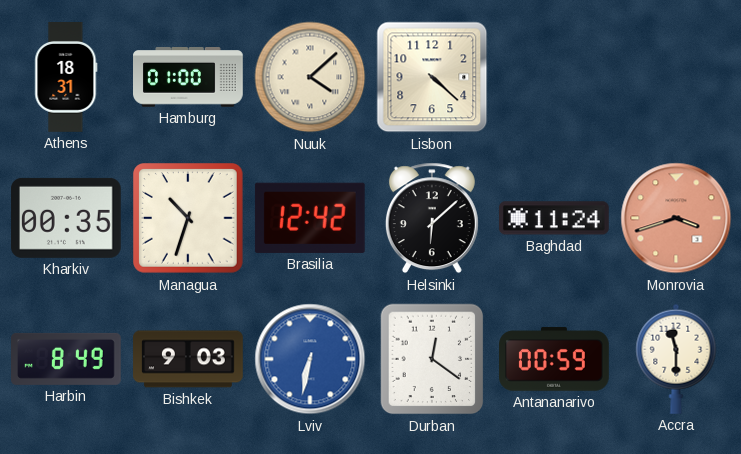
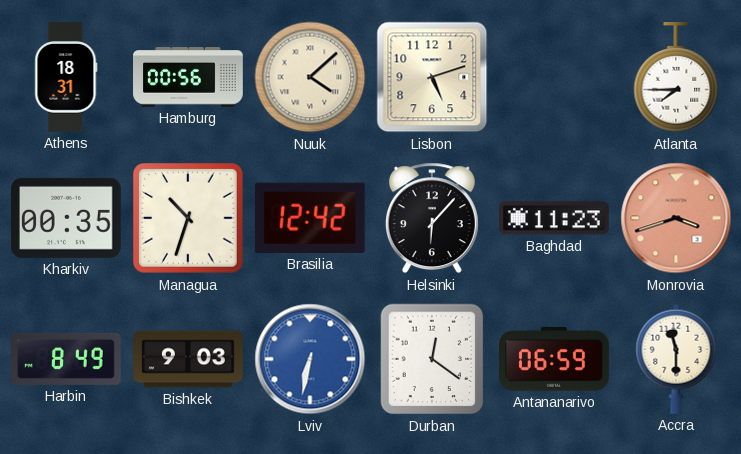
Hamburg: 01:00 -> 00:56 (189, 78)
Lisbon: 4:22 -> 5:12 (432, 77)
Atlanta: none -> 7:45 (676, 78)
Helsinki: 6:08 -> 6:07 (432, 218)
Baghdad: 11:24 -> 11:23 (554, 218)
Antananarivo: 00:59 -> 06:59 (555, 359)
